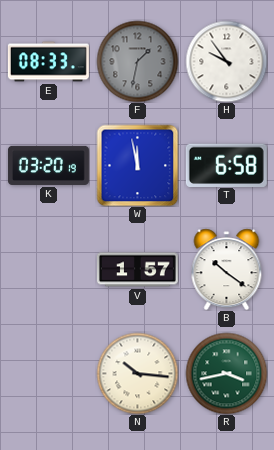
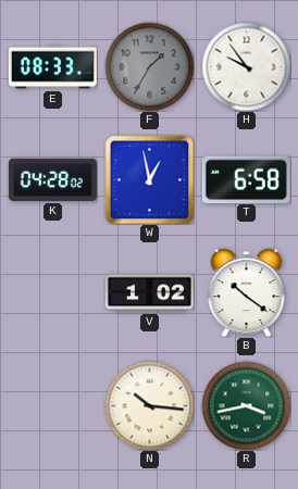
F: 1:32 -> 1:35 (149, 66)
K: 03:20 -> 04:28 (52, 179)
W: 11:58 -> 12:58 (149, 179)
V: 1:57 -> 1:02 (149, 293)
